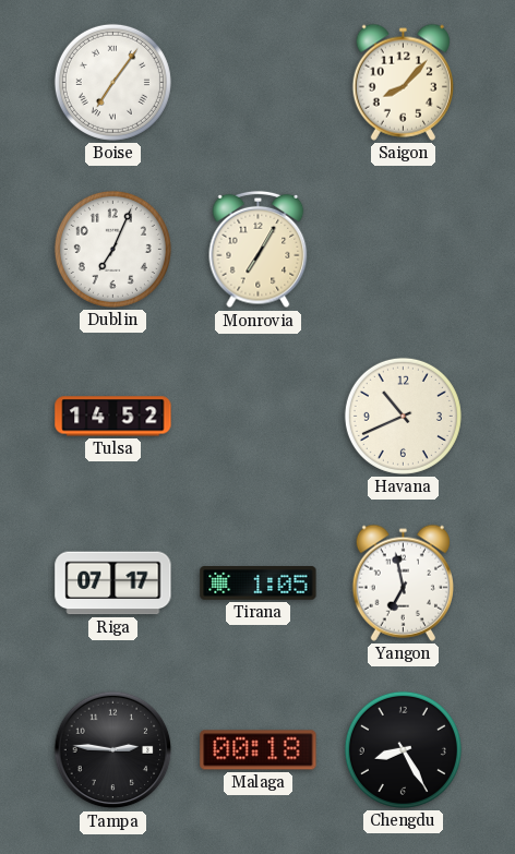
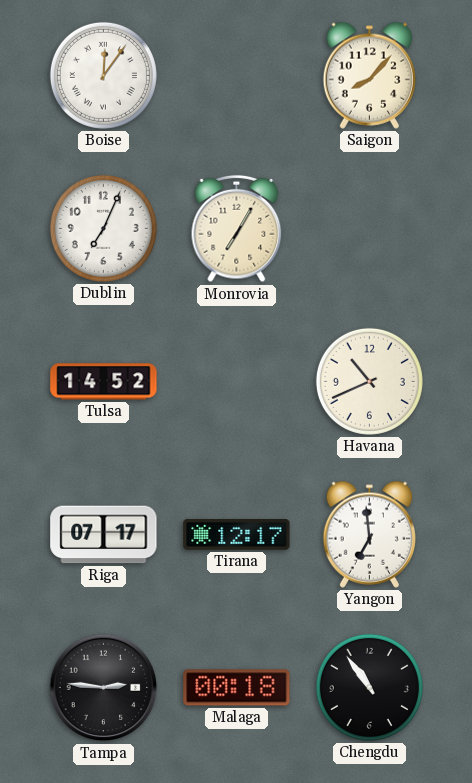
Boise: 7:06 -> 12:06 (103, 75)
Tirana: 1:05 -> 12:17 (237, 535)
Yangon: 6:58 -> 6:59 (369, 534)
Chengdu: 8:25 -> 10:54 (369, 687)
